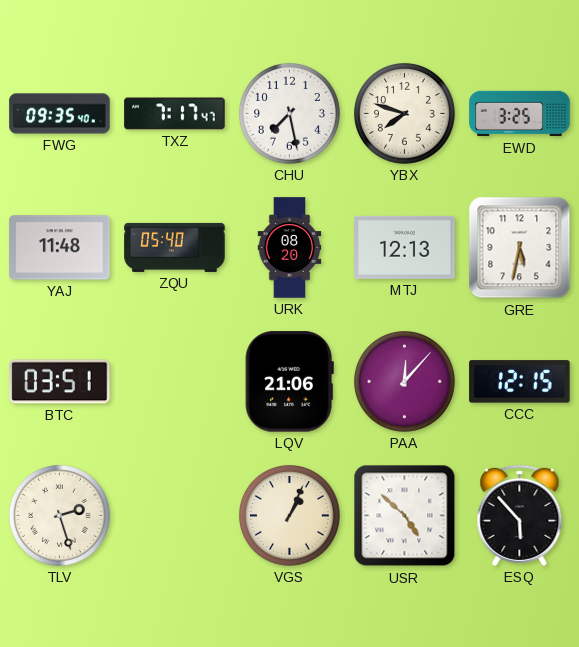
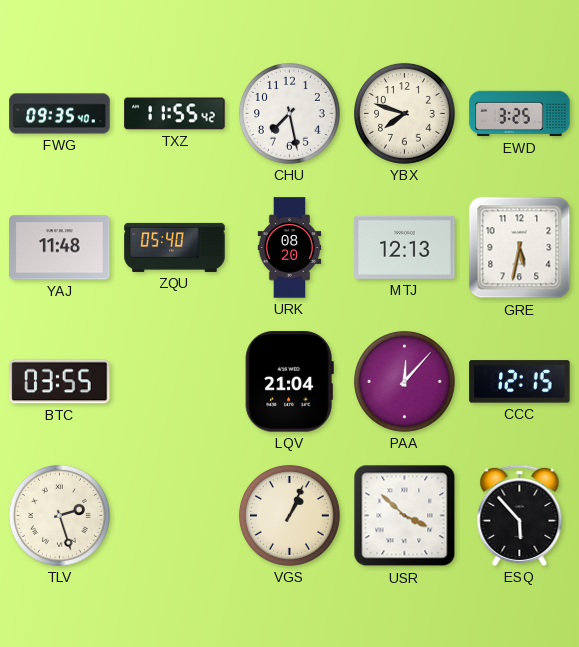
TXZ: 7:17 -> 11:55 (175, 114)
BTC: 03:51 -> 03:55 (60, 382)
LQV: 21:06 -> 21:04 (289, 382)
USR: 4:52 -> 3:52 (405, 516)
